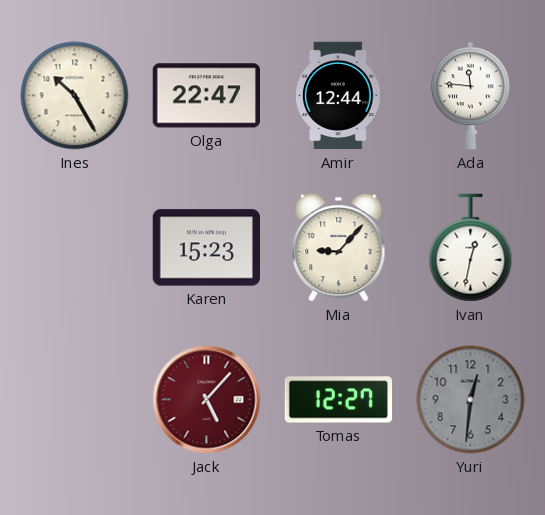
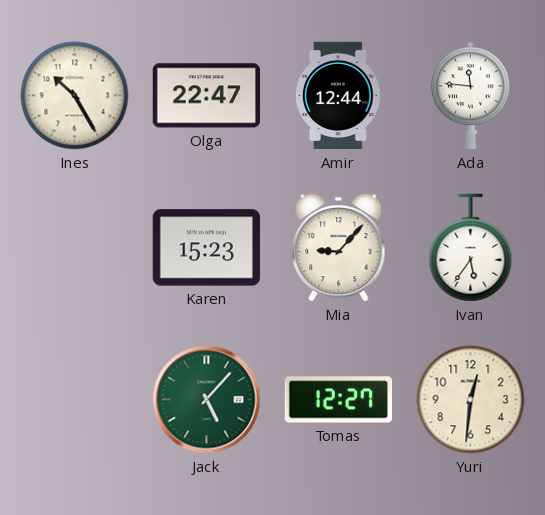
Ivan: 12:32 -> 5:36 (471, 248)
Jack dial: burgundy -> green (207, 400)
Yuri dial: grey -> cream (471, 400)
